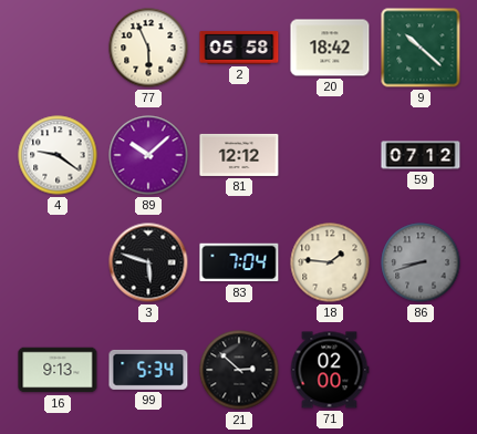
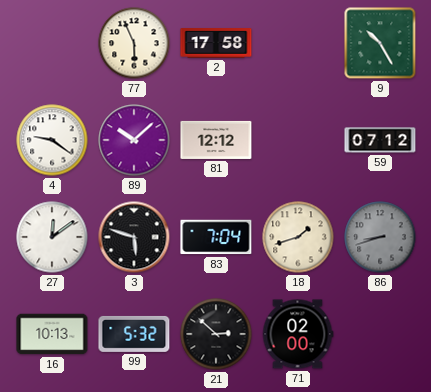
2: 05:58 -> 17:58 (216, 43)
20: 18:42 -> none (330, 48)
9: 10:22 -> 10:25 (380, 43)
27: none -> 12:09 (52, 237)
18: 1:46 -> 1:42 (298, 237)
16: 9:13 -> 10:13 (52, 334)
99: 5:34 -> 5:32 (134, 334)
